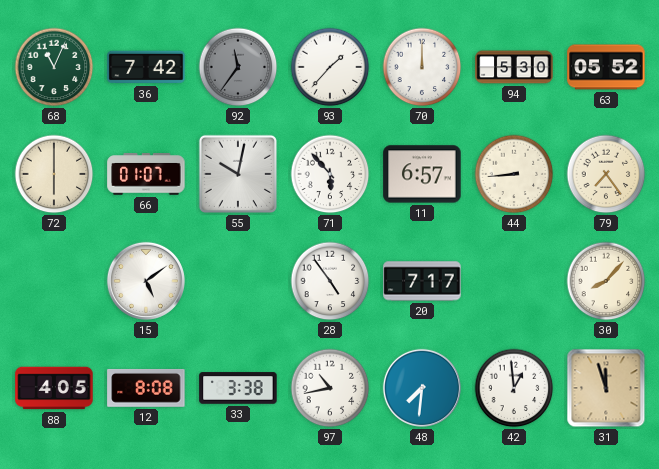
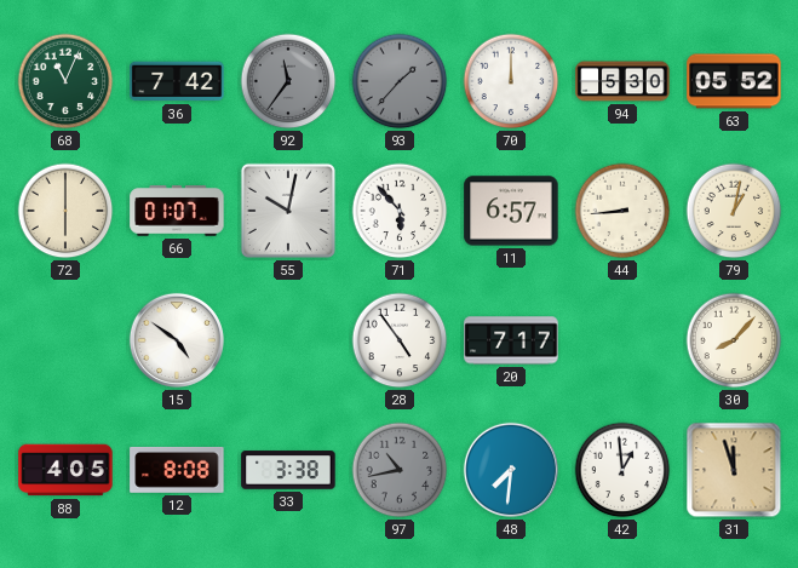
93 dial: white -> grey (400, 81)
79: 7:24 -> 1:02 (734, 211)
15: 5:09 -> 4:51 (177, 340)
97 dial: white -> grey (400, 470)
